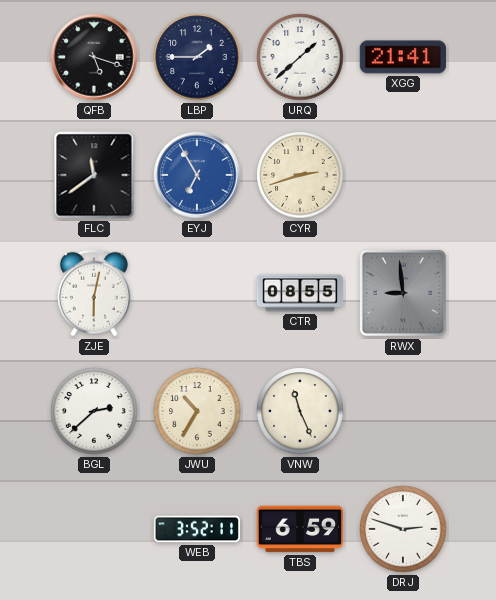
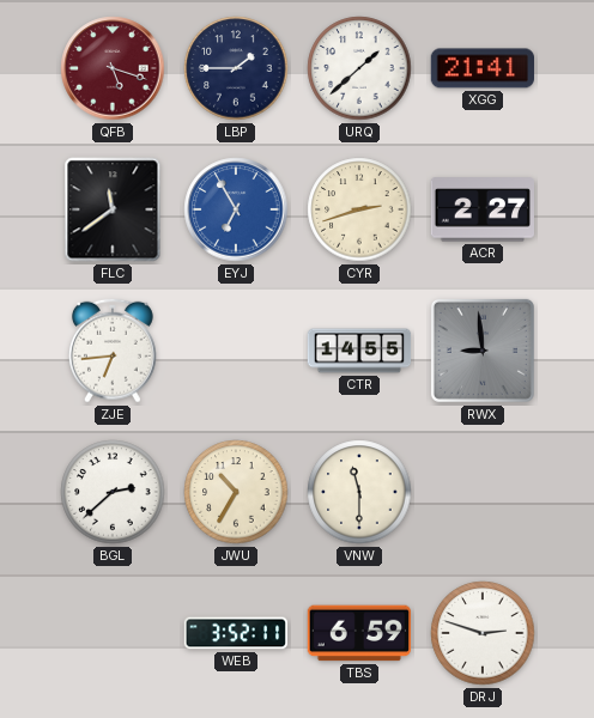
QFB dial: black -> burgundy (113, 68)
ACR: none -> 2:27 (481, 209)
ZJE: 6:02 -> 6:44 (113, 351)
CTR: 08:55 -> 14:55 (359, 351)
VNW: 11:26 -> 11:30 (359, 492)
